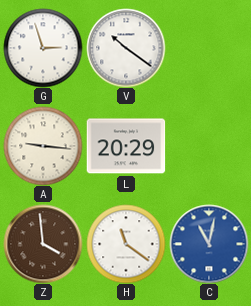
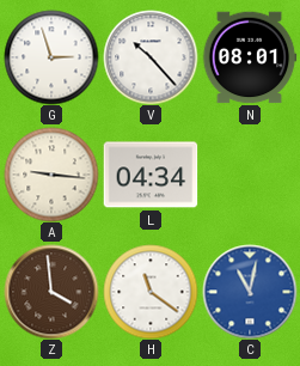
V: 10:21 -> 10:23 (151, 57)
N: none -> 08:01 (250, 57)
L: 20:29 -> 04:34 (151, 175)
